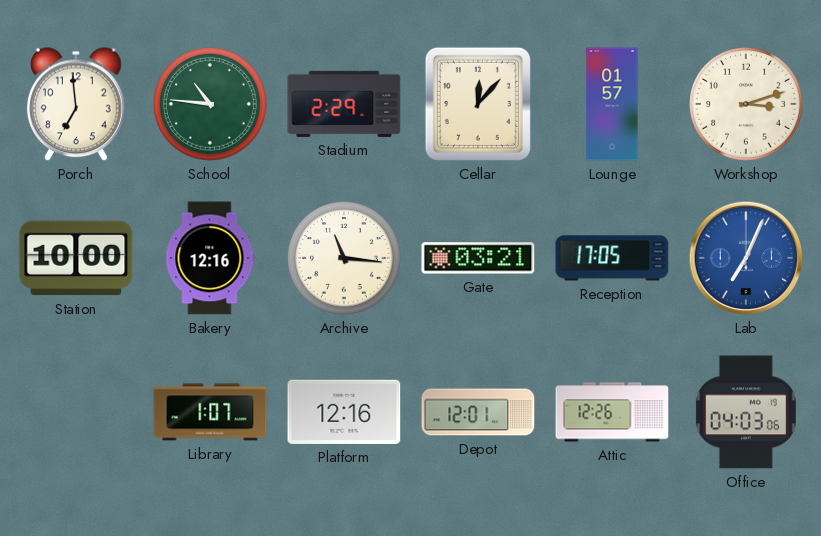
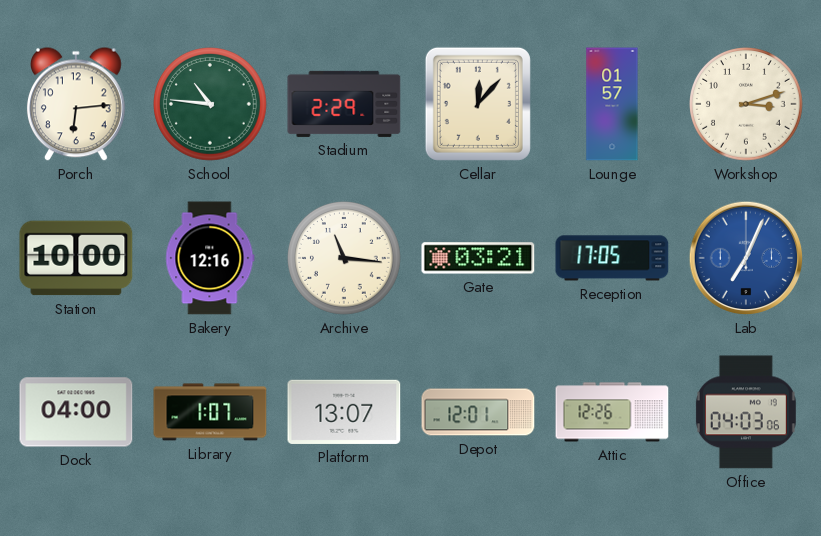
Porch: 6:59 -> 6:14 (76, 104)
Dock: none -> 04:00 (76, 412)
Platform: 12:16 -> 13:07 (344, 412)
